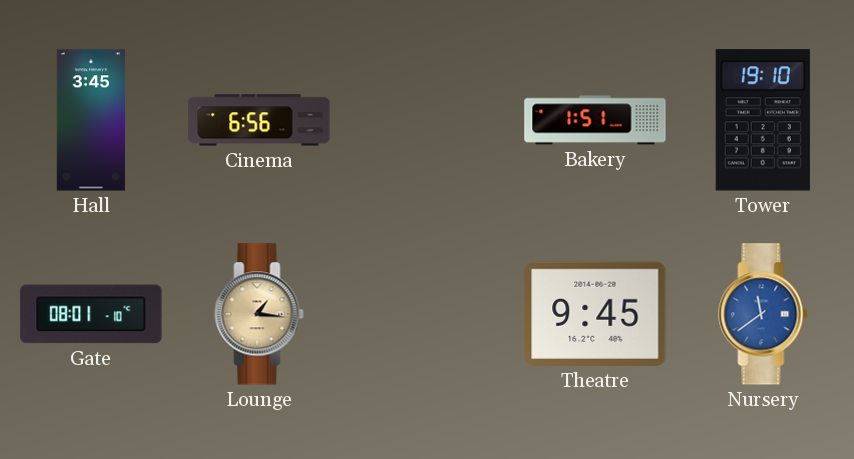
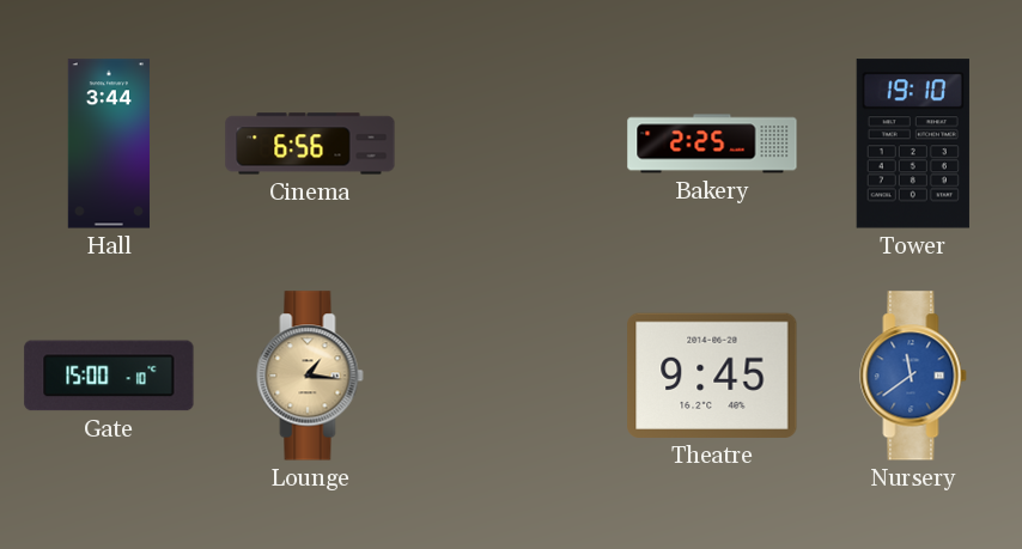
Hall: 3:45 -> 3:44 (109, 144)
Bakery: 1:51 -> 2:25 (712, 144)
Gate: 08:01 -> 15:00 (109, 376)
